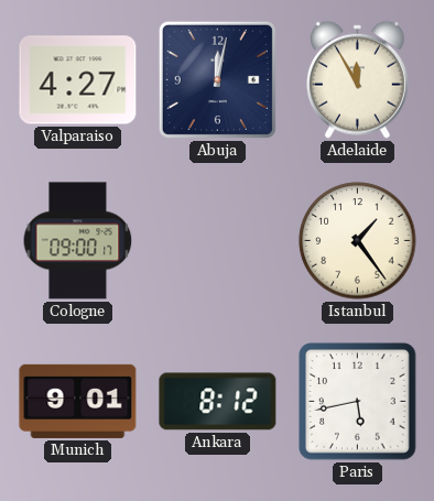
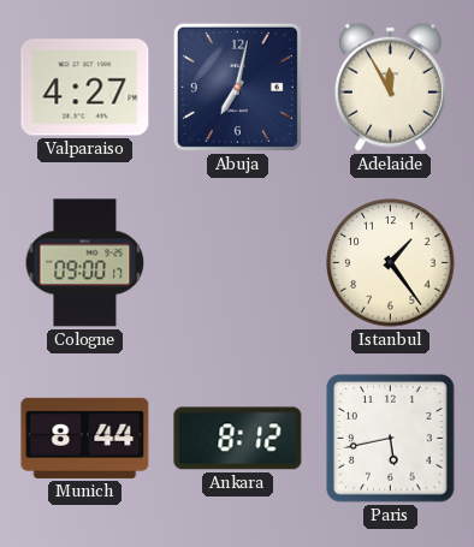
Abuja: 12:02 -> 7:02 (237, 87)
Munich: 9:01 -> 8:44 (85, 438)
